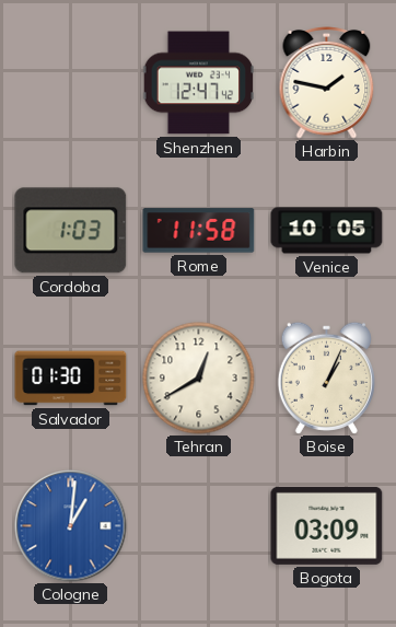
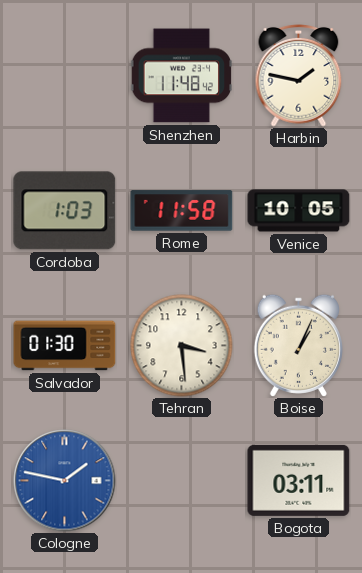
Shenzhen: 12:47 -> 11:48 (181, 76)
Tehran: 12:40 -> 3:29 (182, 346)
Cologne: 1:01 -> 1:47 (65, 481)
Bogota: 03:09 -> 03:11 (299, 480)
